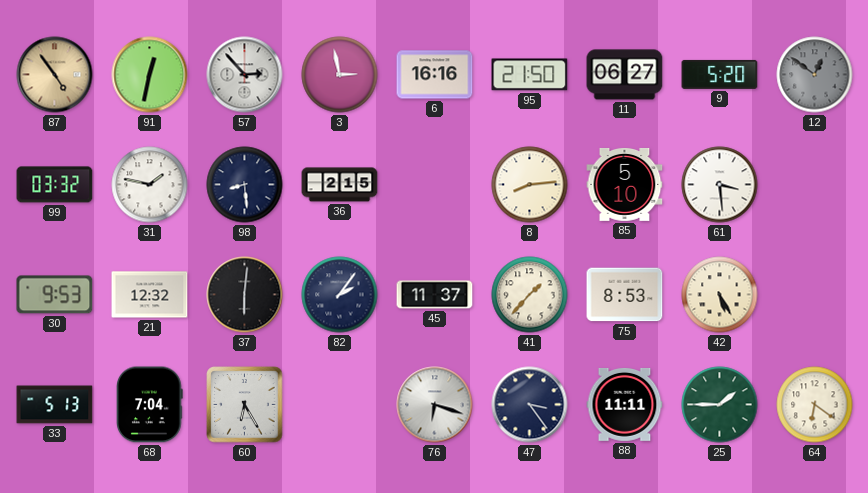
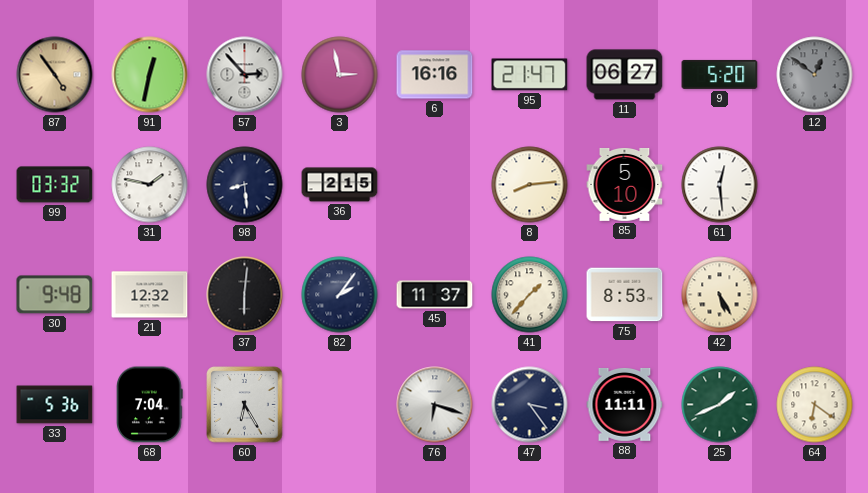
95: 21:50 -> 21:47 (530, 75)
61: 3:29 -> 12:29 (720, 185)
30: 9:53 -> 9:48 (55, 295)
33: 5:13 -> 5:36 (55, 405)
25: 1:45 -> 1:41 (720, 405)
